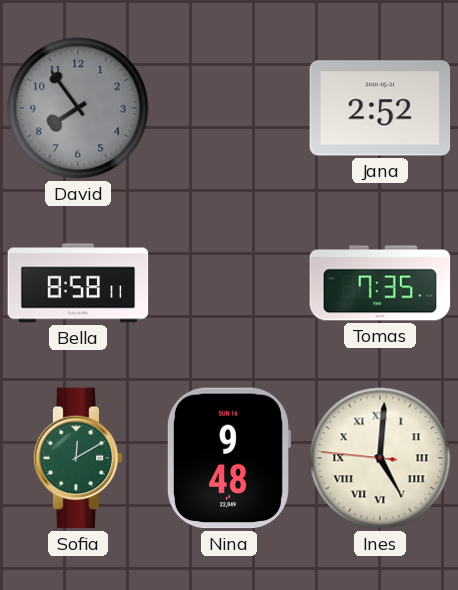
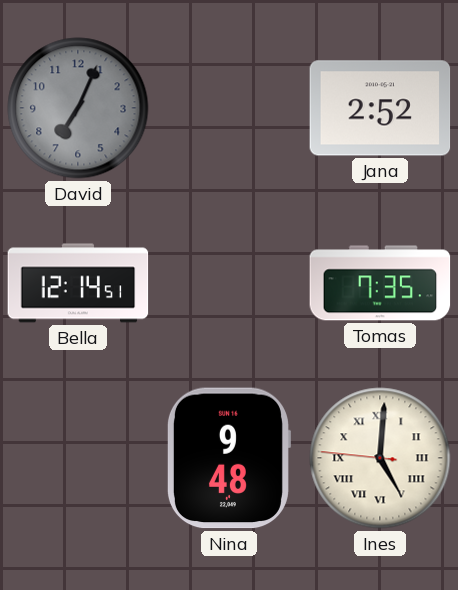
David: 7:54 -> 7:04 (78, 108)
Bella: 8:58 -> 12:14 (78, 283)
Sofia: 12:10 -> none (78, 458)
